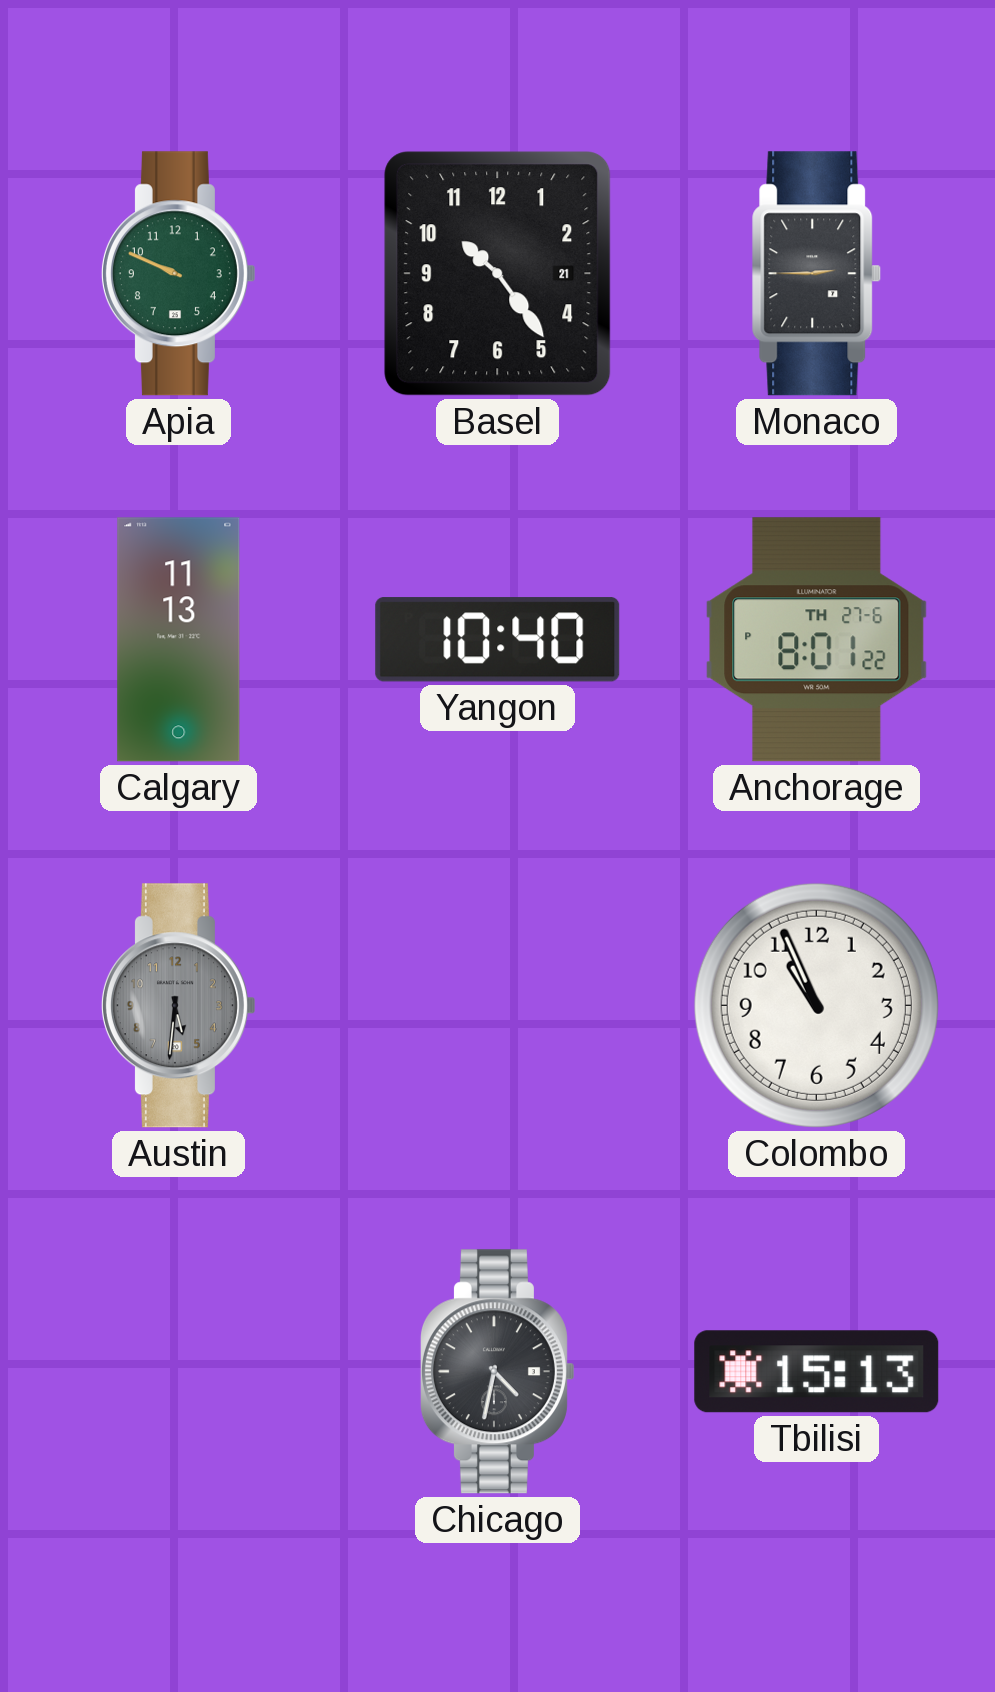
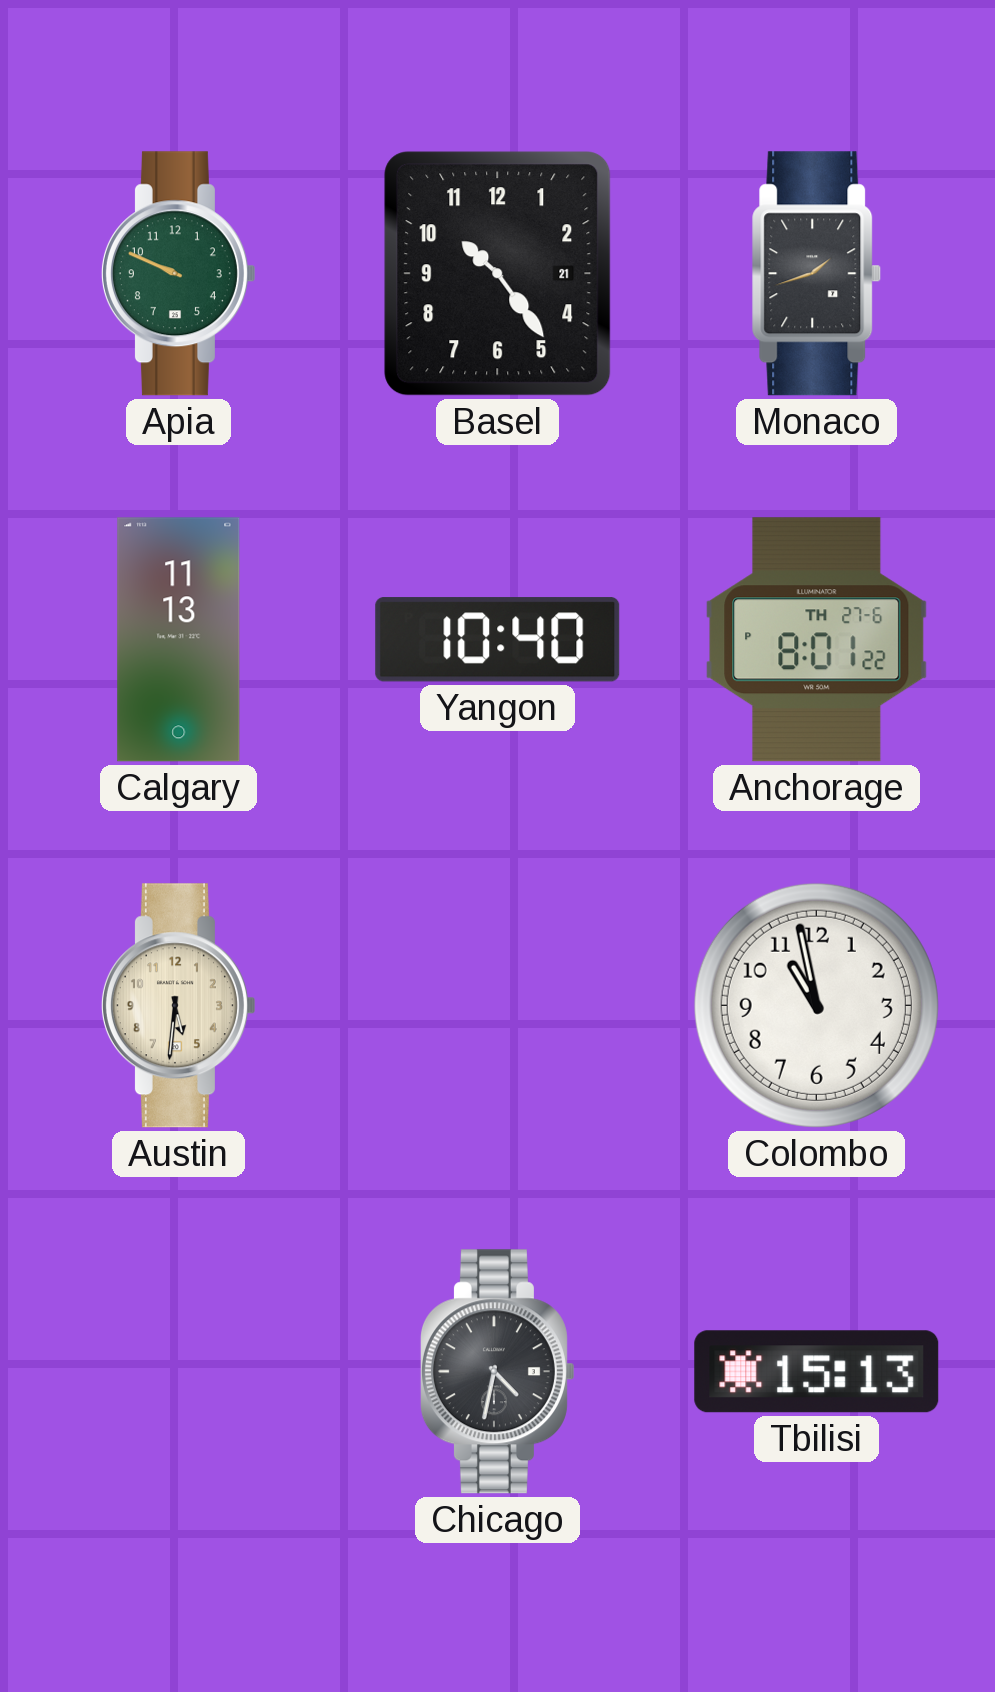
Monaco: 2:45 -> 1:42 (817, 274)
Austin dial: grey -> cream (178, 1006)
Colombo: 10:56 -> 10:58 (816, 1005)
